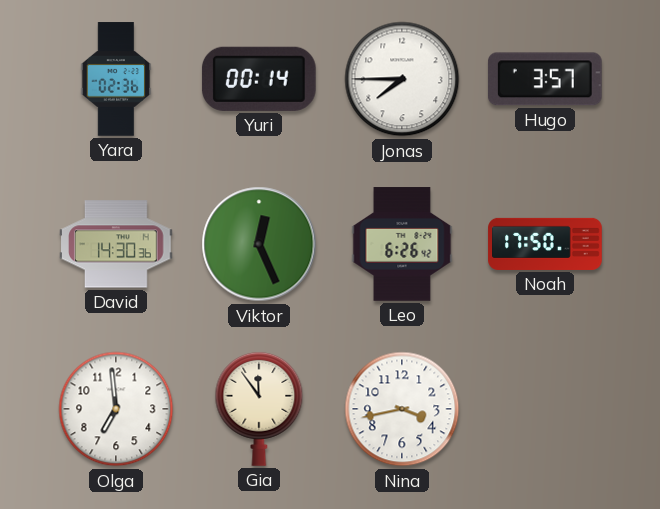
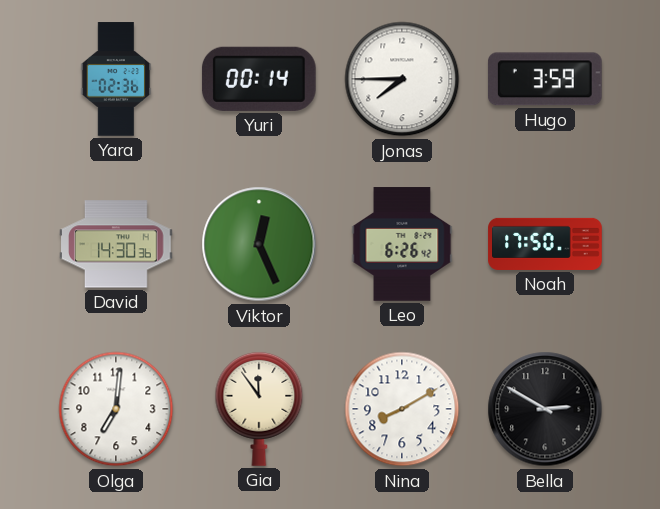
Hugo: 3:57 -> 3:59 (545, 79)
Olga: 6:59 -> 7:01 (116, 409)
Nina: 3:43 -> 8:10 (402, 409)
Bella: none -> 2:50 (545, 409)
